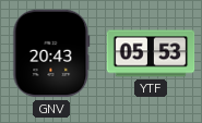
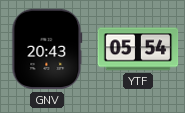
YTF: 05:53 -> 05:54 (138, 49)
